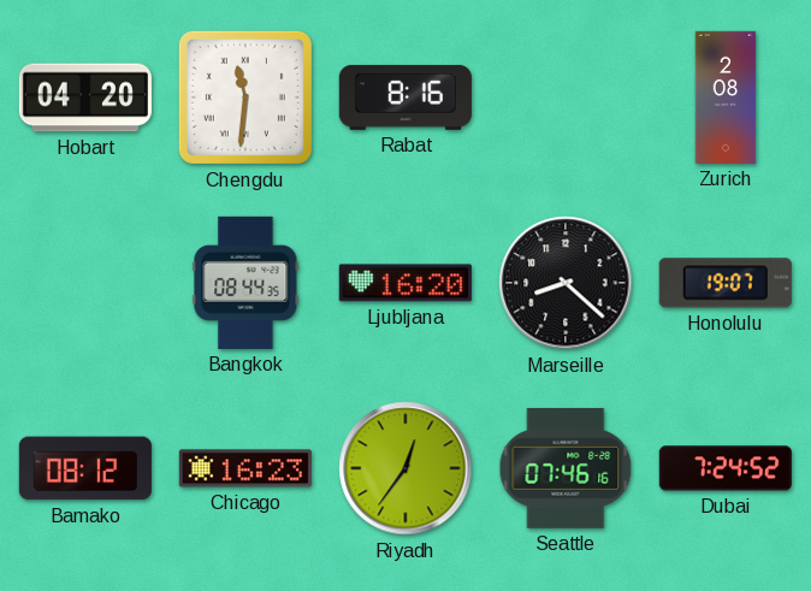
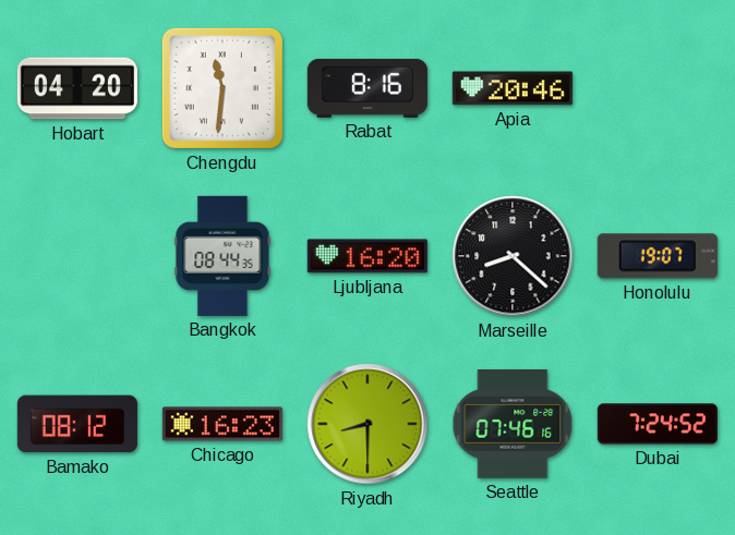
Apia: none -> 20:46 (513, 88)
Zurich: 2:08 -> none (726, 97)
Riyadh: 12:36 -> 8:30 (367, 424)
